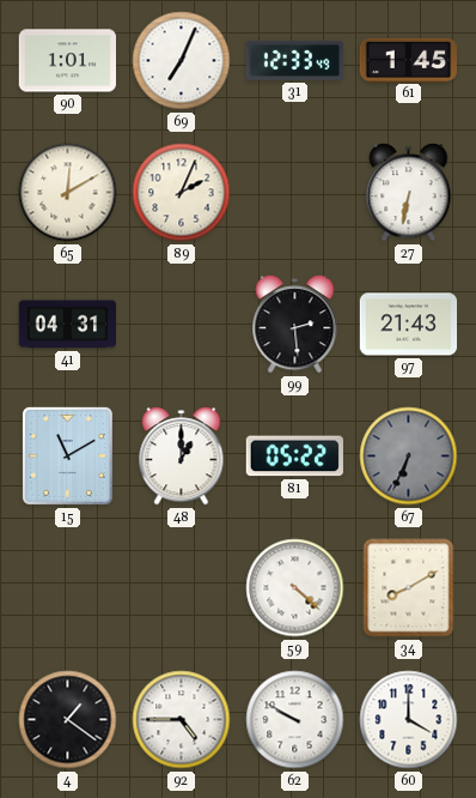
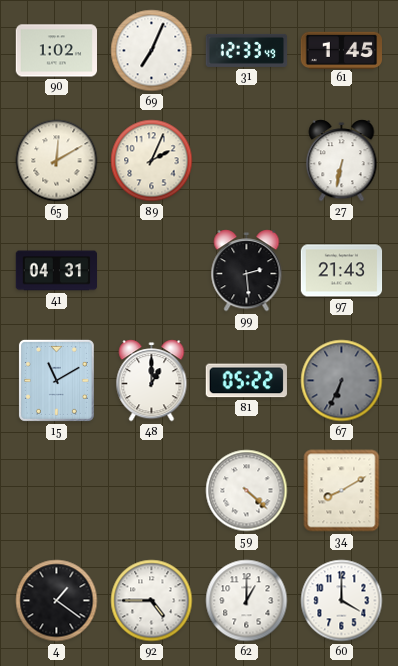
90: 1:01 -> 1:02 (56, 51)
62: 9:50 -> 1:00 (247, 601)
